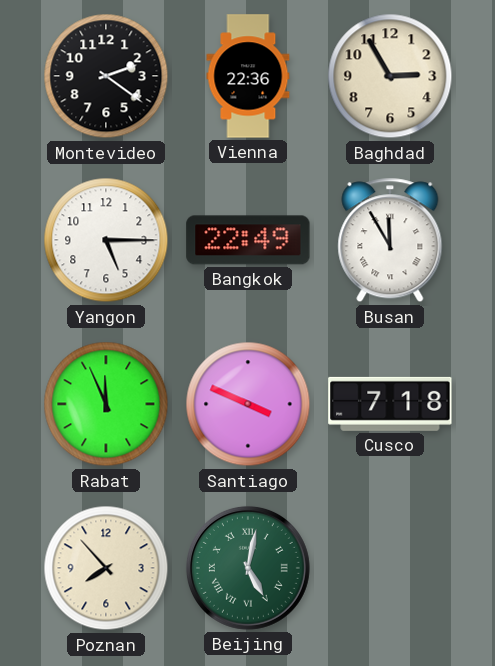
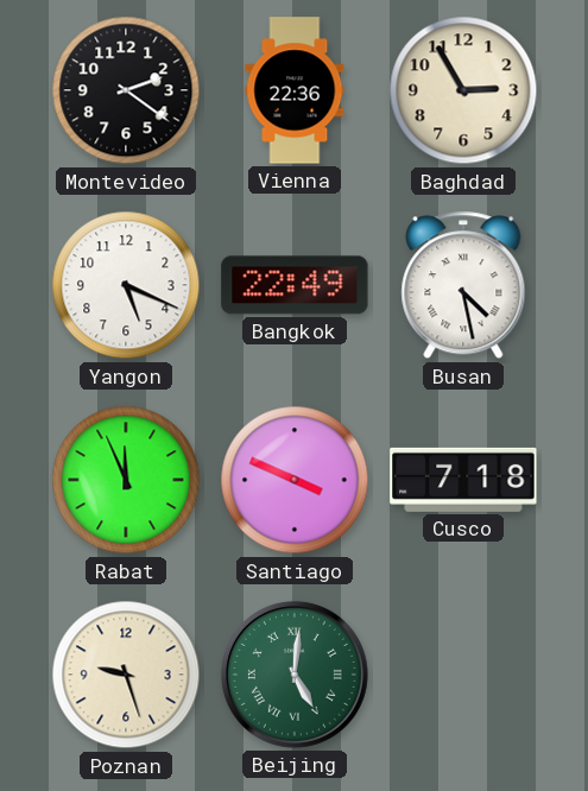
Yangon: 5:15 -> 5:19 (126, 285)
Busan: 11:55 -> 4:28 (463, 285)
Poznan: 7:53 -> 9:27 (126, 675)
Beijing: 5:02 -> 5:01 (295, 675)
